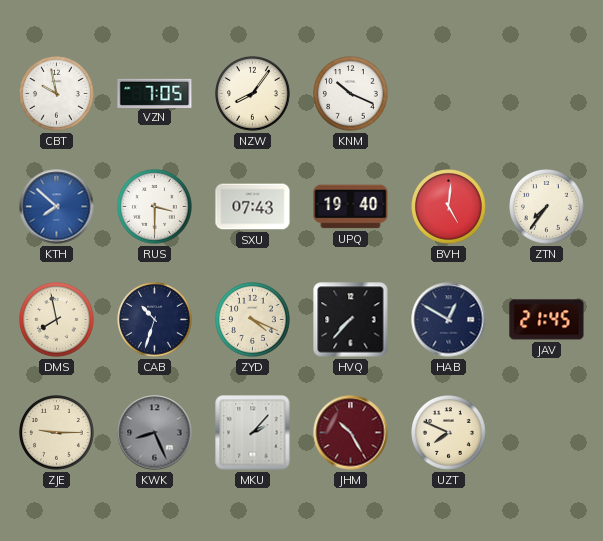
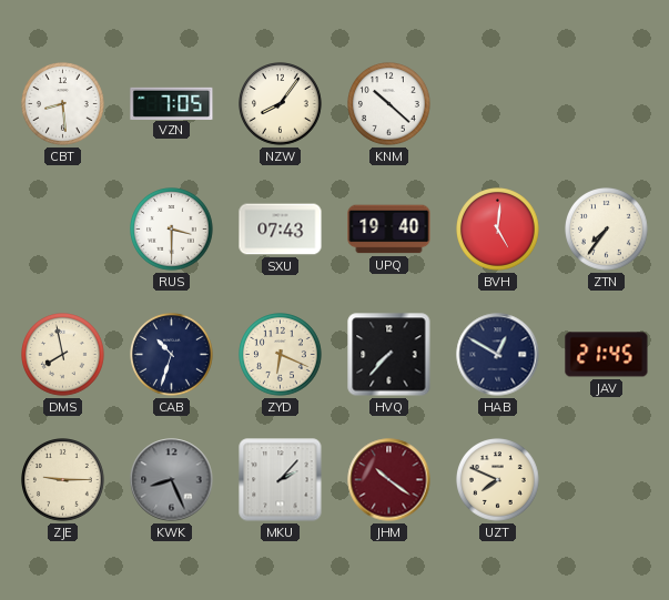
CBT: 9:58 -> 8:29 (63, 104)
KNM: 10:19 -> 10:22 (389, 104)
KTH: 7:52 -> none (57, 207)
ZYD: 4:19 -> 6:19 (281, 355)
JHM: 10:25 -> 10:21 (389, 480)
